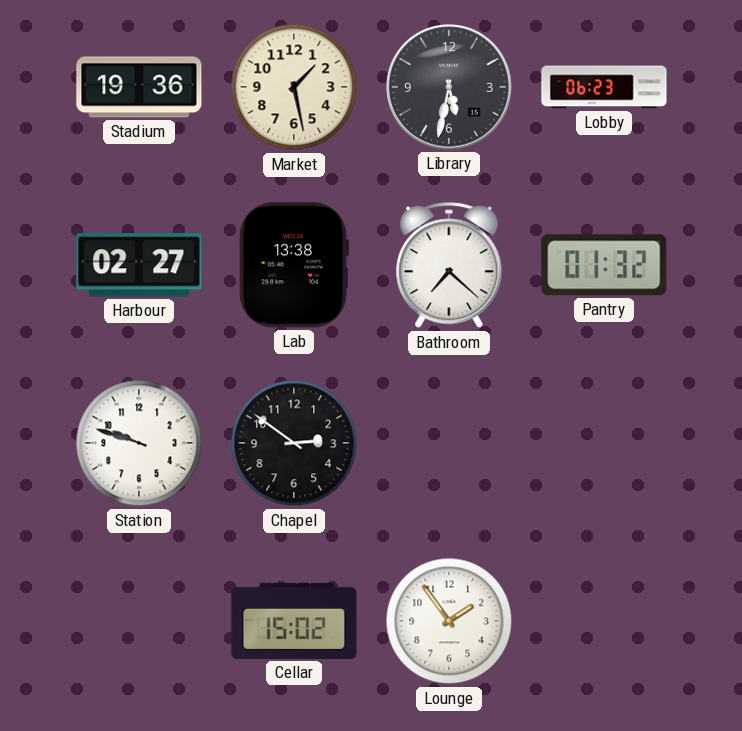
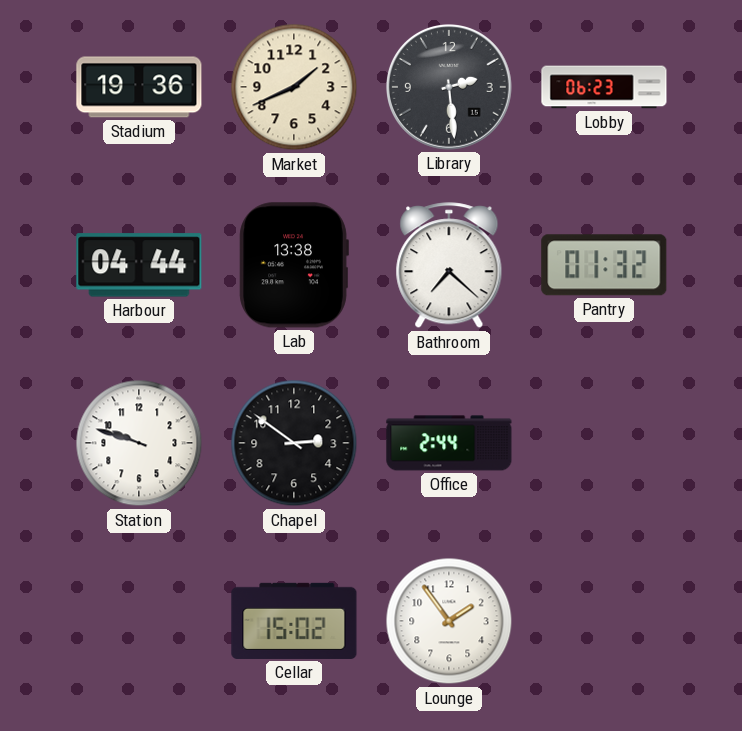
Market: 1:28 -> 1:41 (294, 87)
Library: 5:32 -> 2:29 (450, 88)
Harbour: 02:27 -> 04:44 (139, 265)
Office: none -> 2:44 (449, 443)
